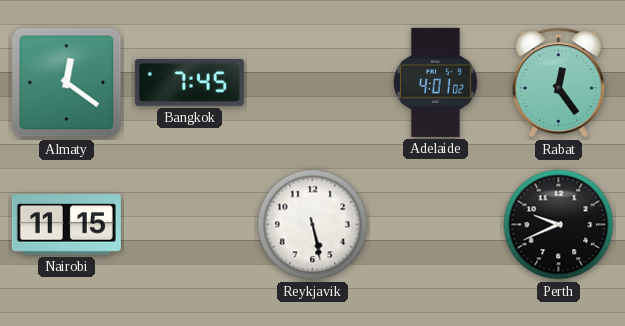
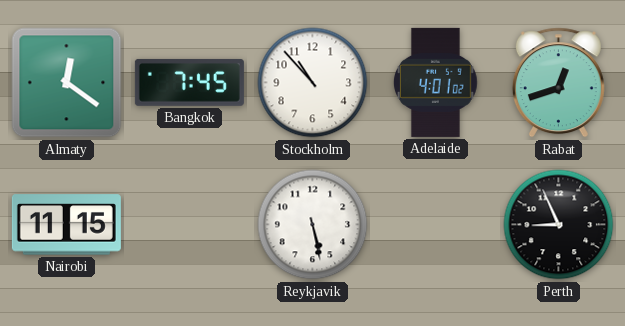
Stockholm: none -> 10:53 (313, 83)
Rabat: 12:24 -> 12:42 (558, 83)
Perth: 9:41 -> 8:56 (559, 225)
